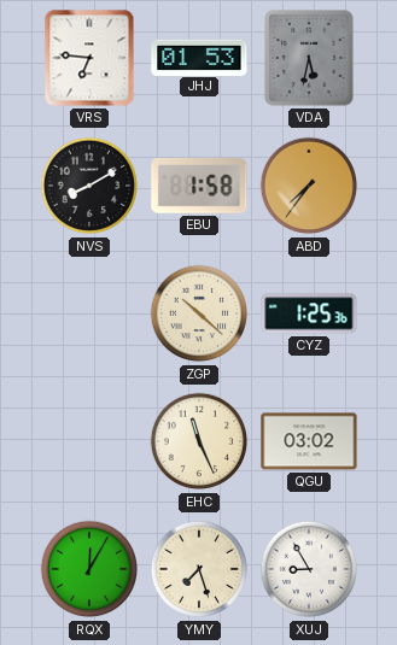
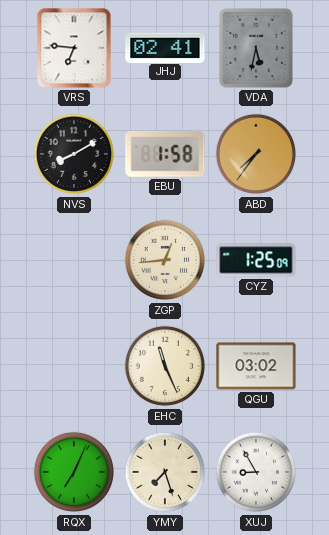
JHJ: 01:53 -> 02:41 (165, 47)
ZGP: 10:22 -> 12:44 (165, 260)
CYZ: 1:25:36 -> 1:25:09 (256, 260)
RQX: 12:05 -> 7:04 (74, 472)
